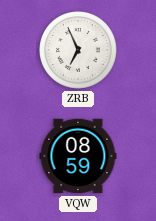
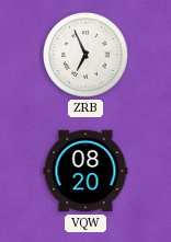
VQW: 08:59 -> 08:20 (86, 171)
